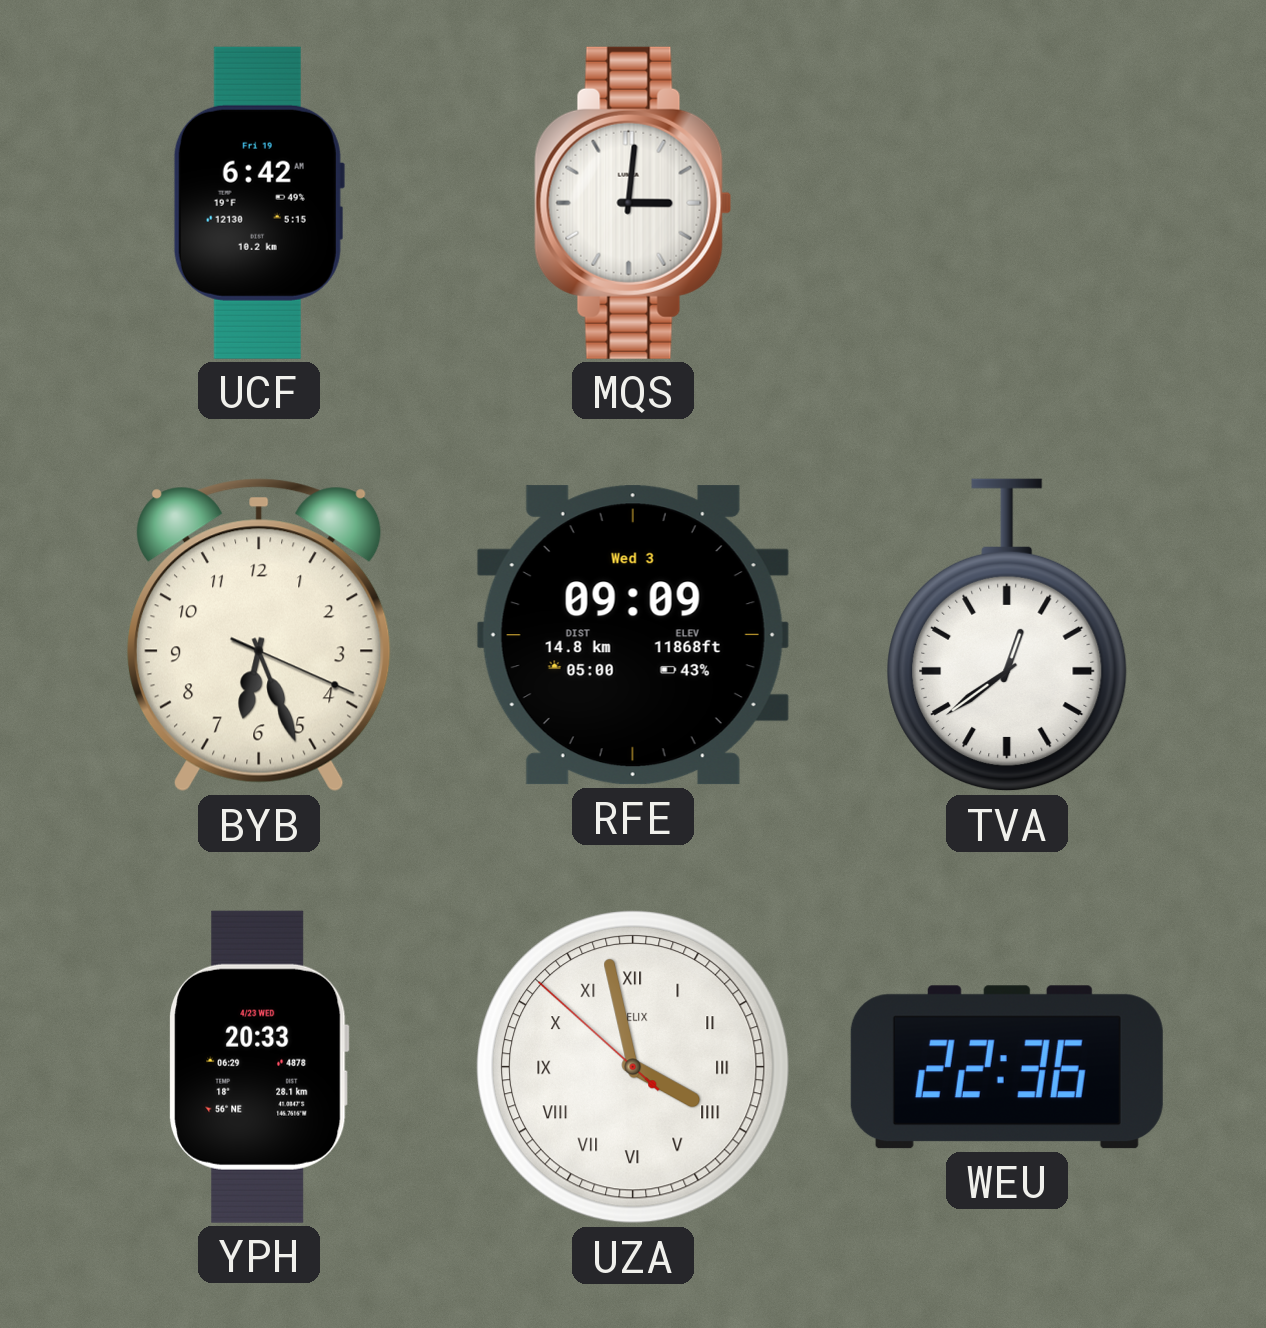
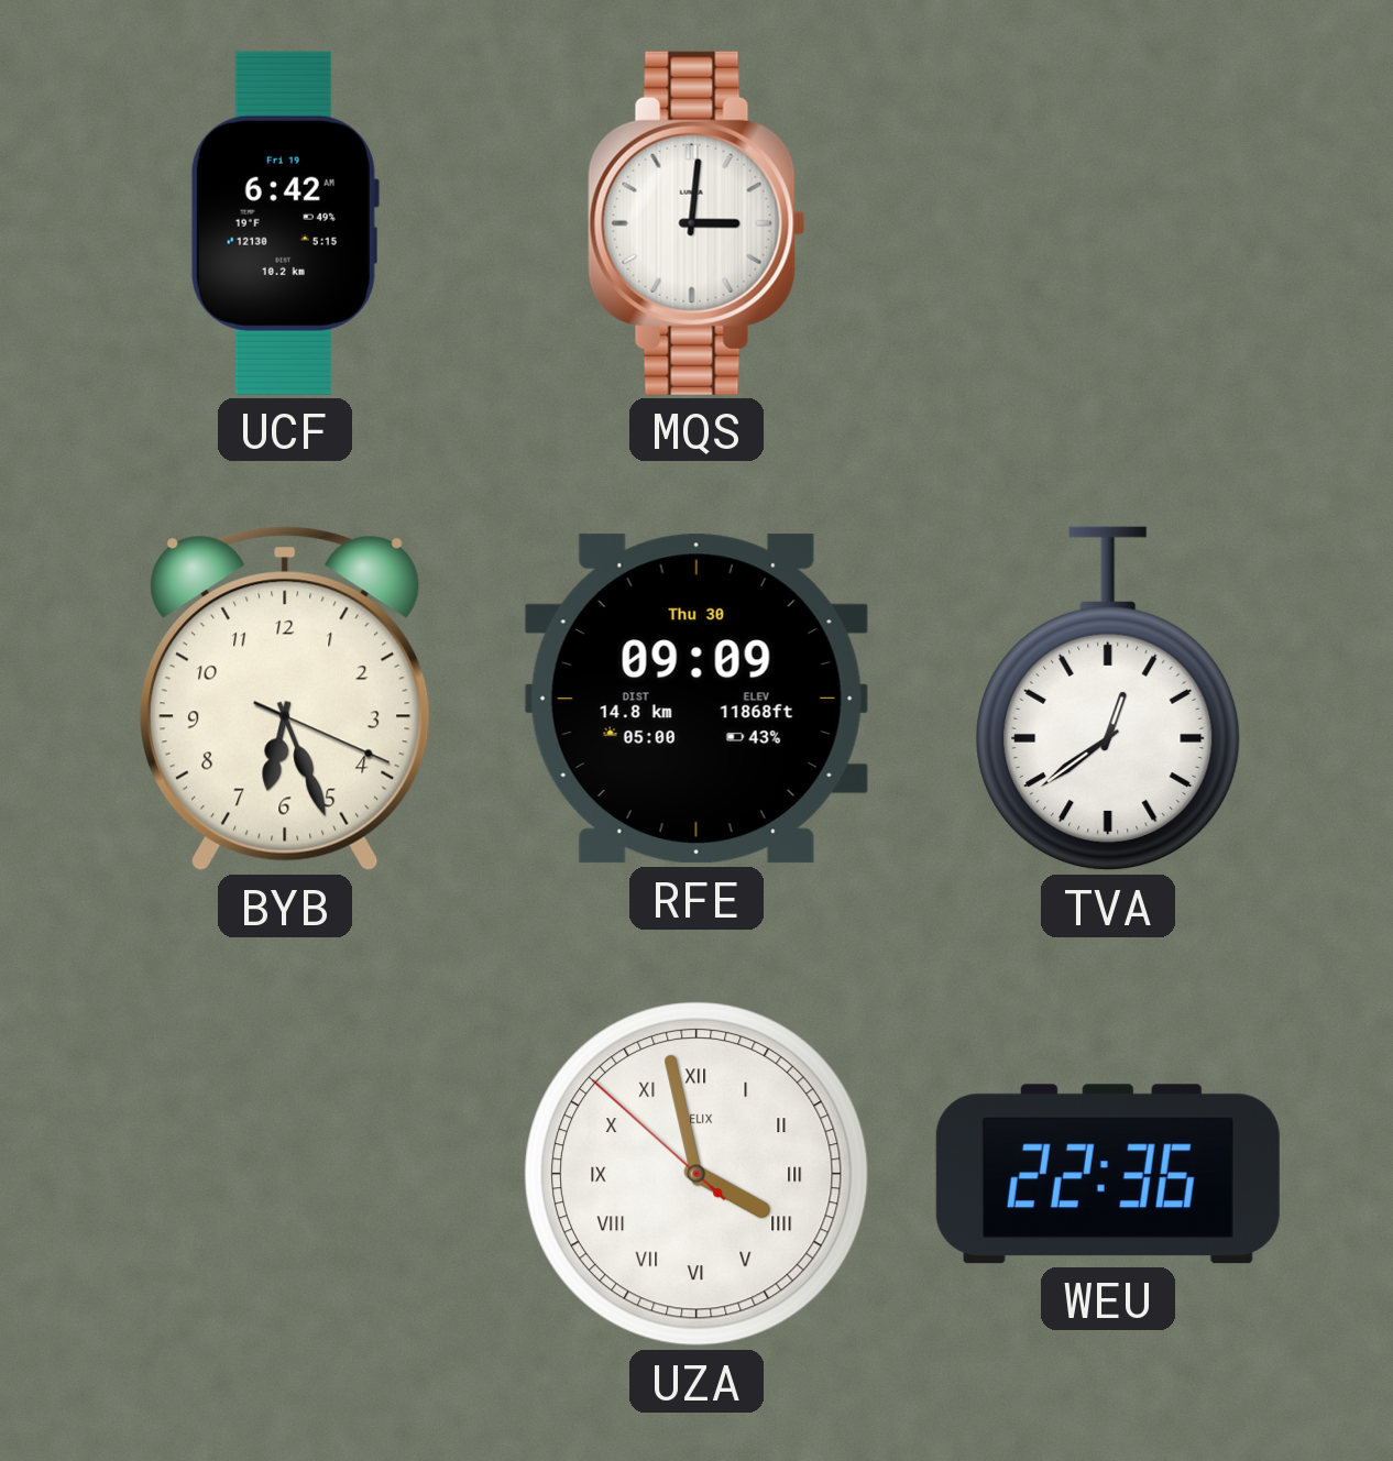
RFE date: Wed 3 -> Thu 30 (696, 699)
YPH: 20:33 -> none (259, 1067)
